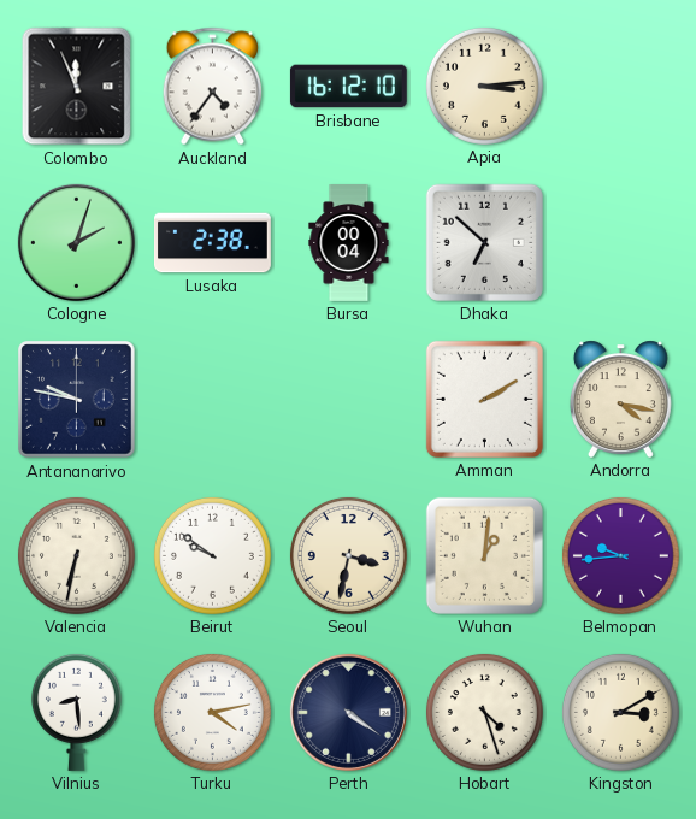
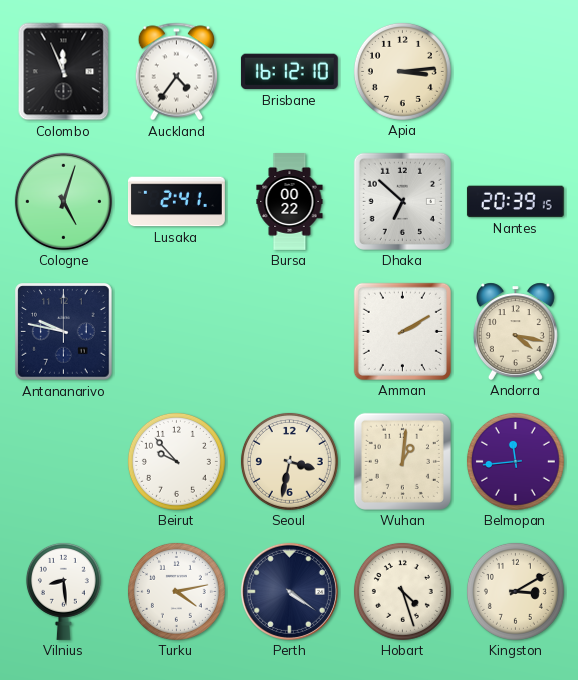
Cologne: 2:03 -> 5:03 (63, 201)
Lusaka: 2:38 -> 2:41 (177, 202)
Bursa: 00:04 -> 00:22 (290, 202)
Nantes: none -> 20:39 (515, 202)
Valencia: 6:32 -> none (76, 555)
Beirut: 9:51 -> 9:53 (176, 461)
Belmopan: 9:44 -> 11:44 (515, 461)
